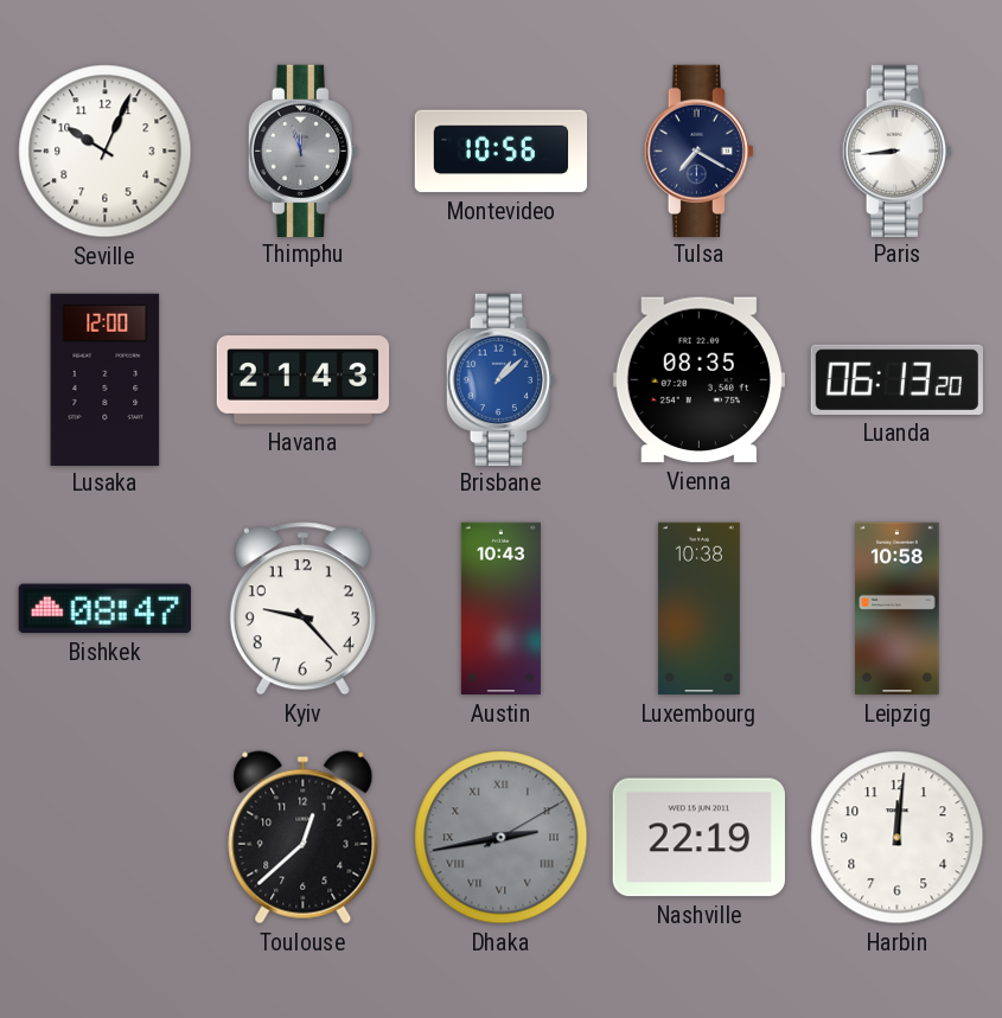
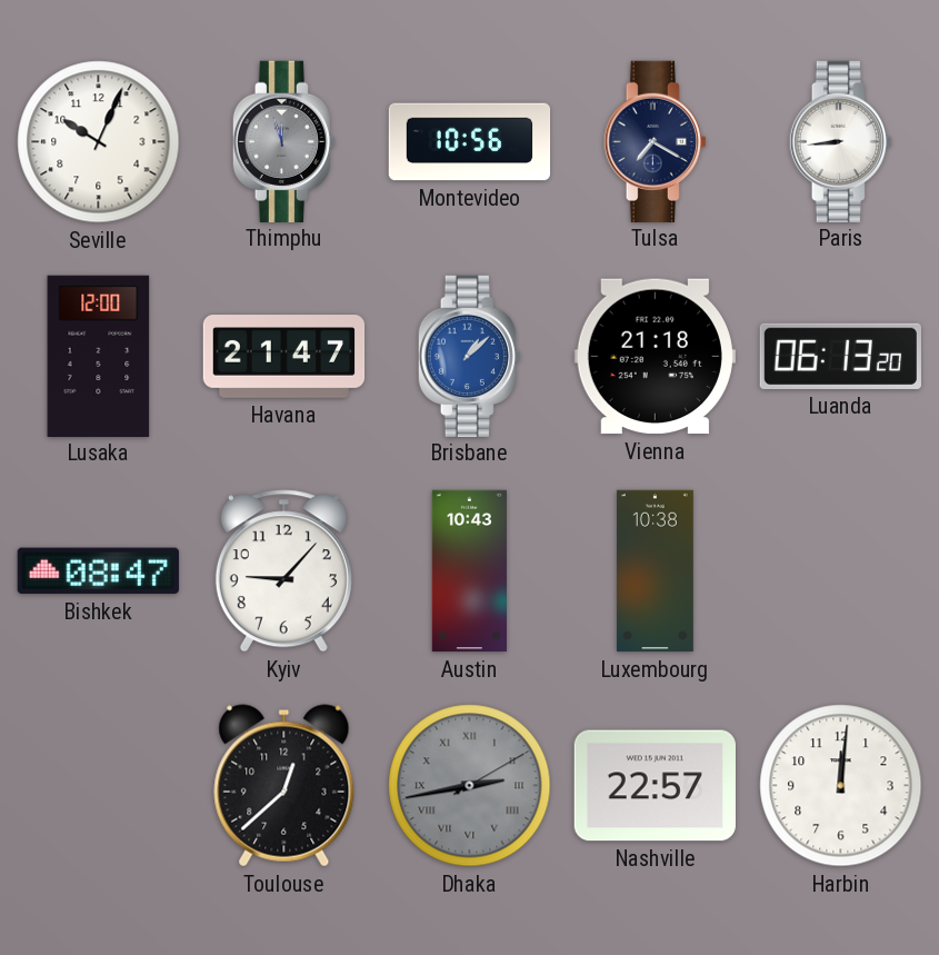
Havana: 21:43 -> 21:47 (284, 357)
Vienna: 08:35 -> 21:18 (655, 357)
Kyiv: 9:23 -> 9:07 (283, 571)
Leipzig: 10:58 -> none (898, 609)
Nashville: 22:19 -> 22:57 (655, 786)
